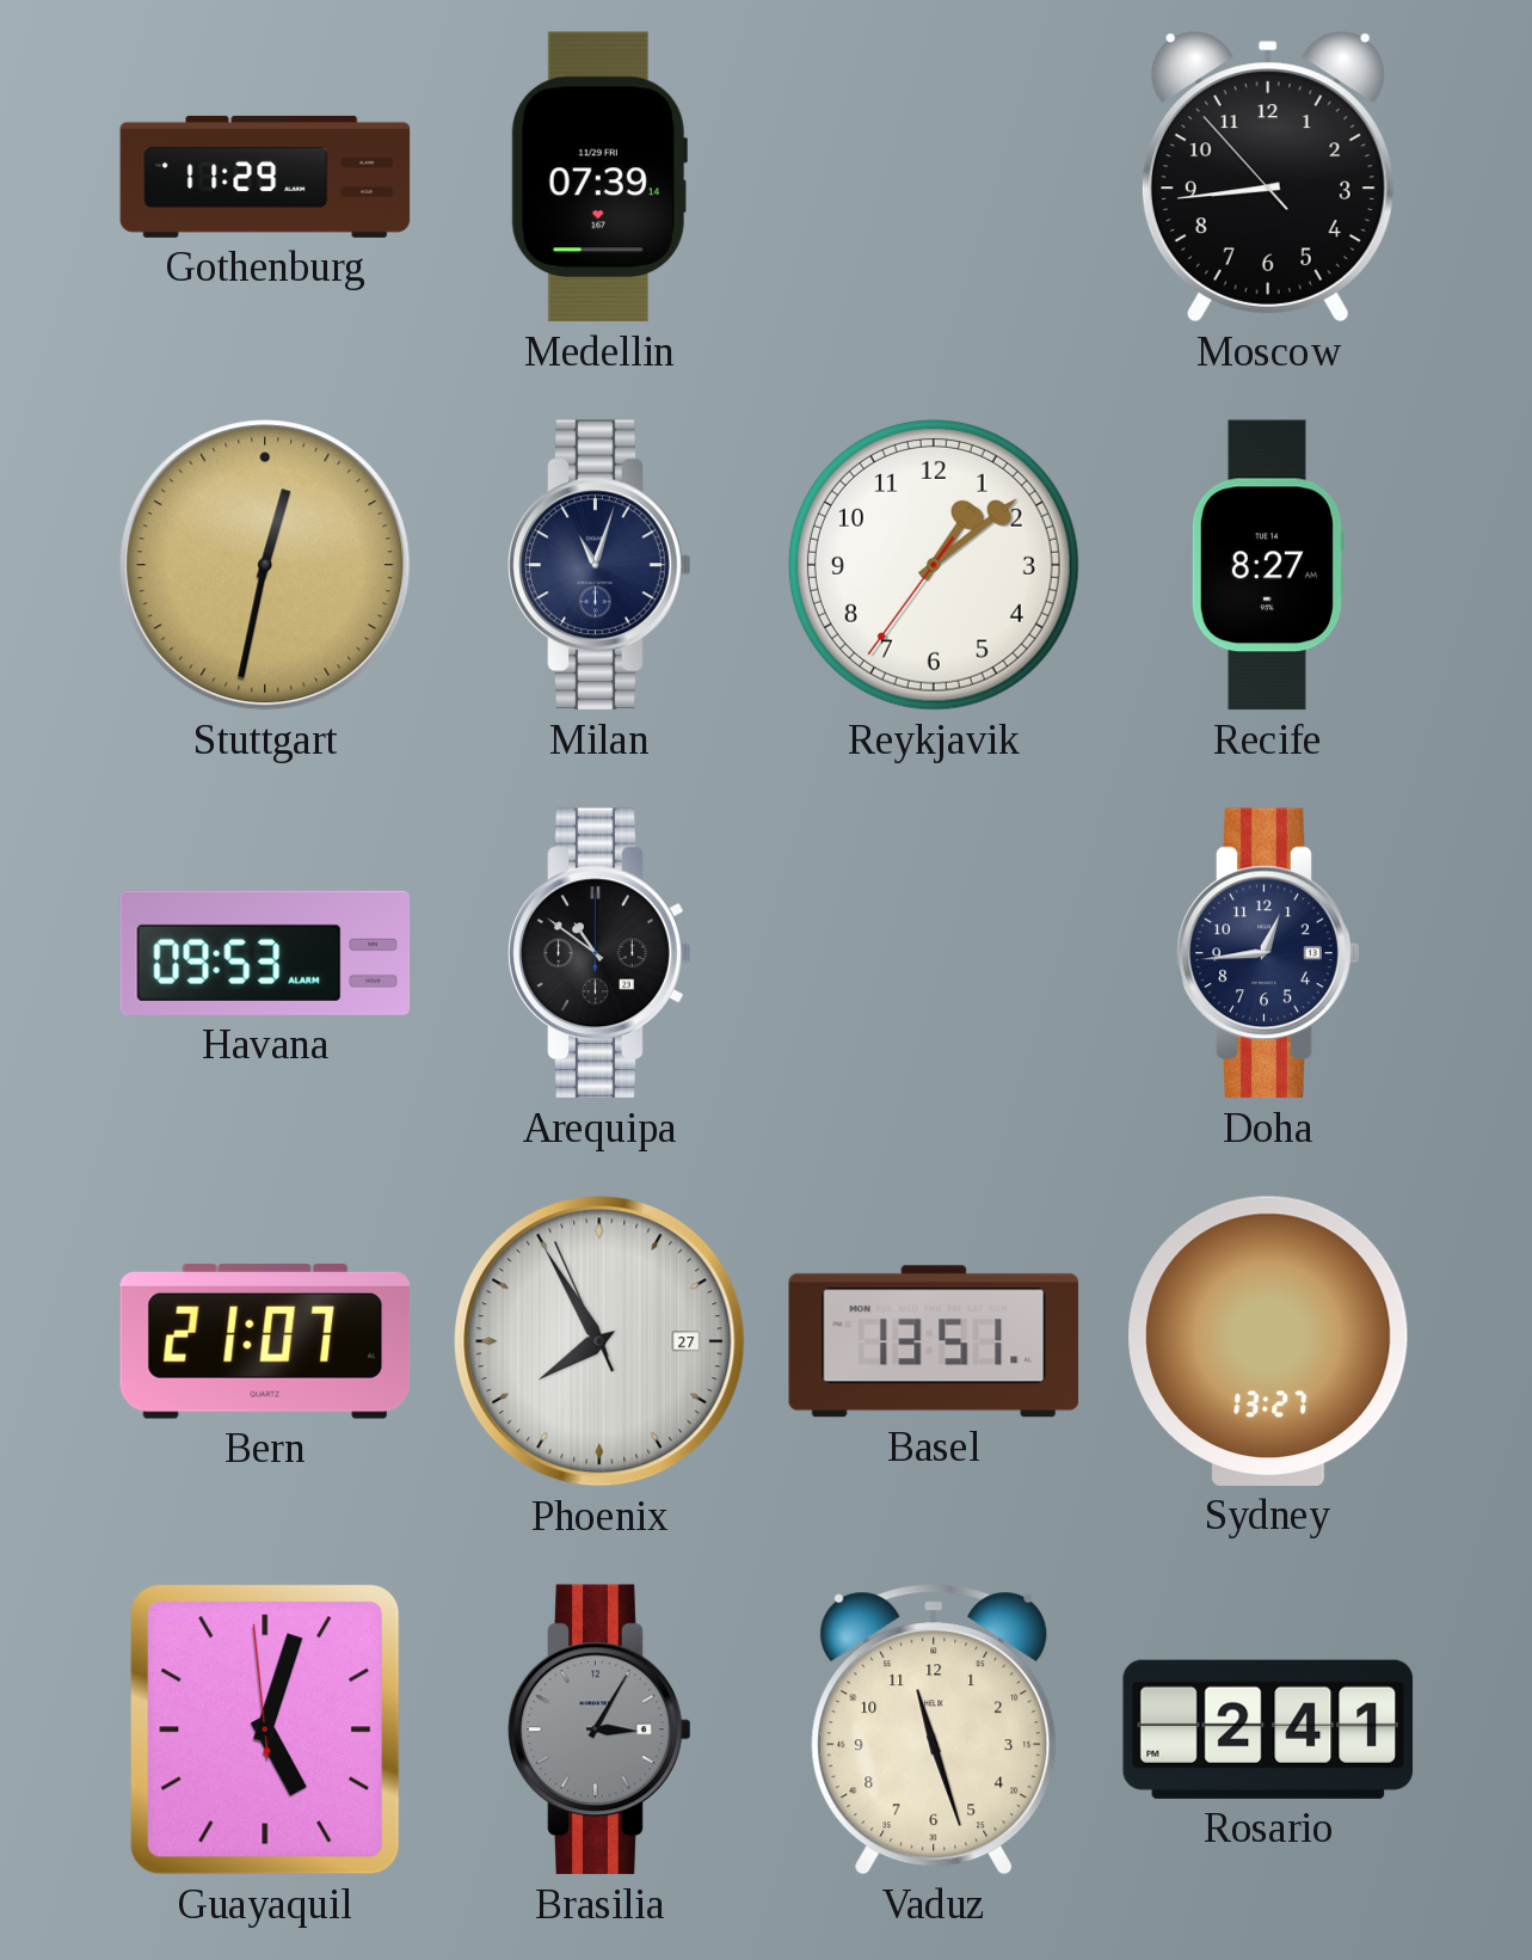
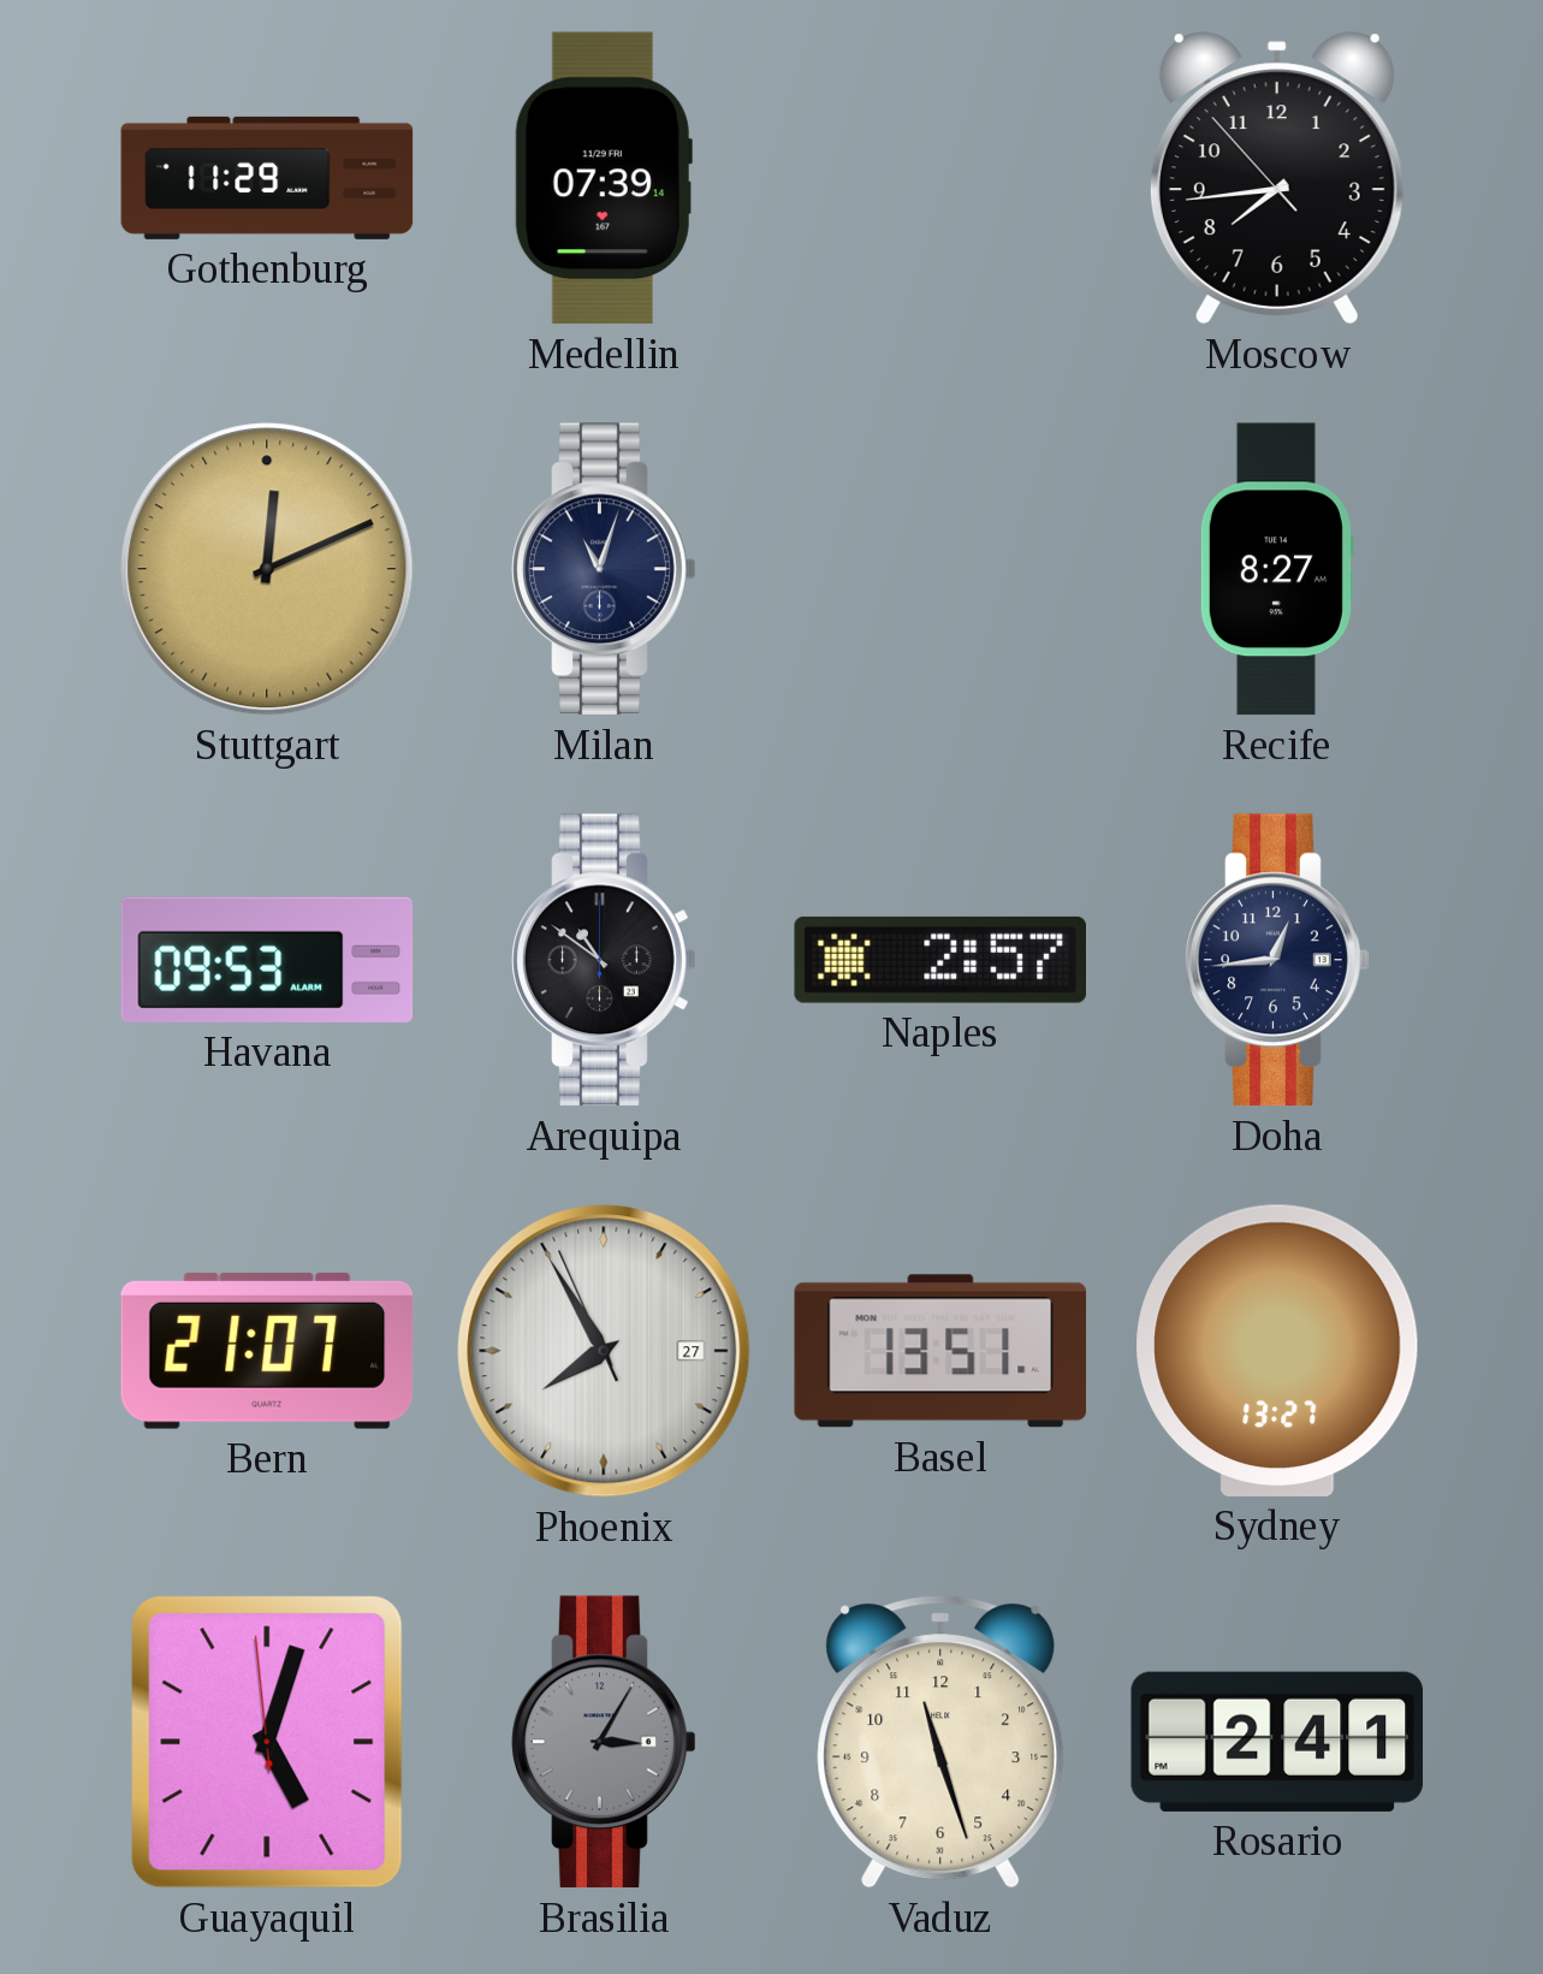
Moscow: 8:43 -> 7:43 (1277, 178)
Stuttgart: 12:32 -> 12:11 (267, 569)
Reykjavik: 1:08 -> none (934, 565)
Naples: none -> 2:57 (939, 960)
